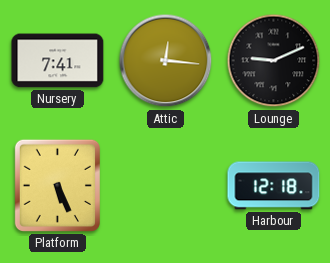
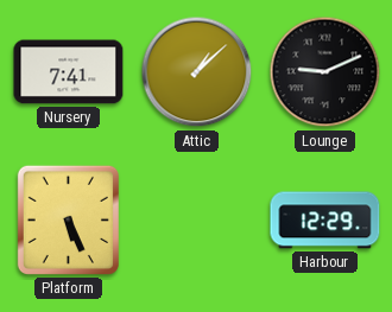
Attic: 12:16 -> 1:08 (197, 72)
Harbour: 12:18 -> 12:29 (325, 221)
